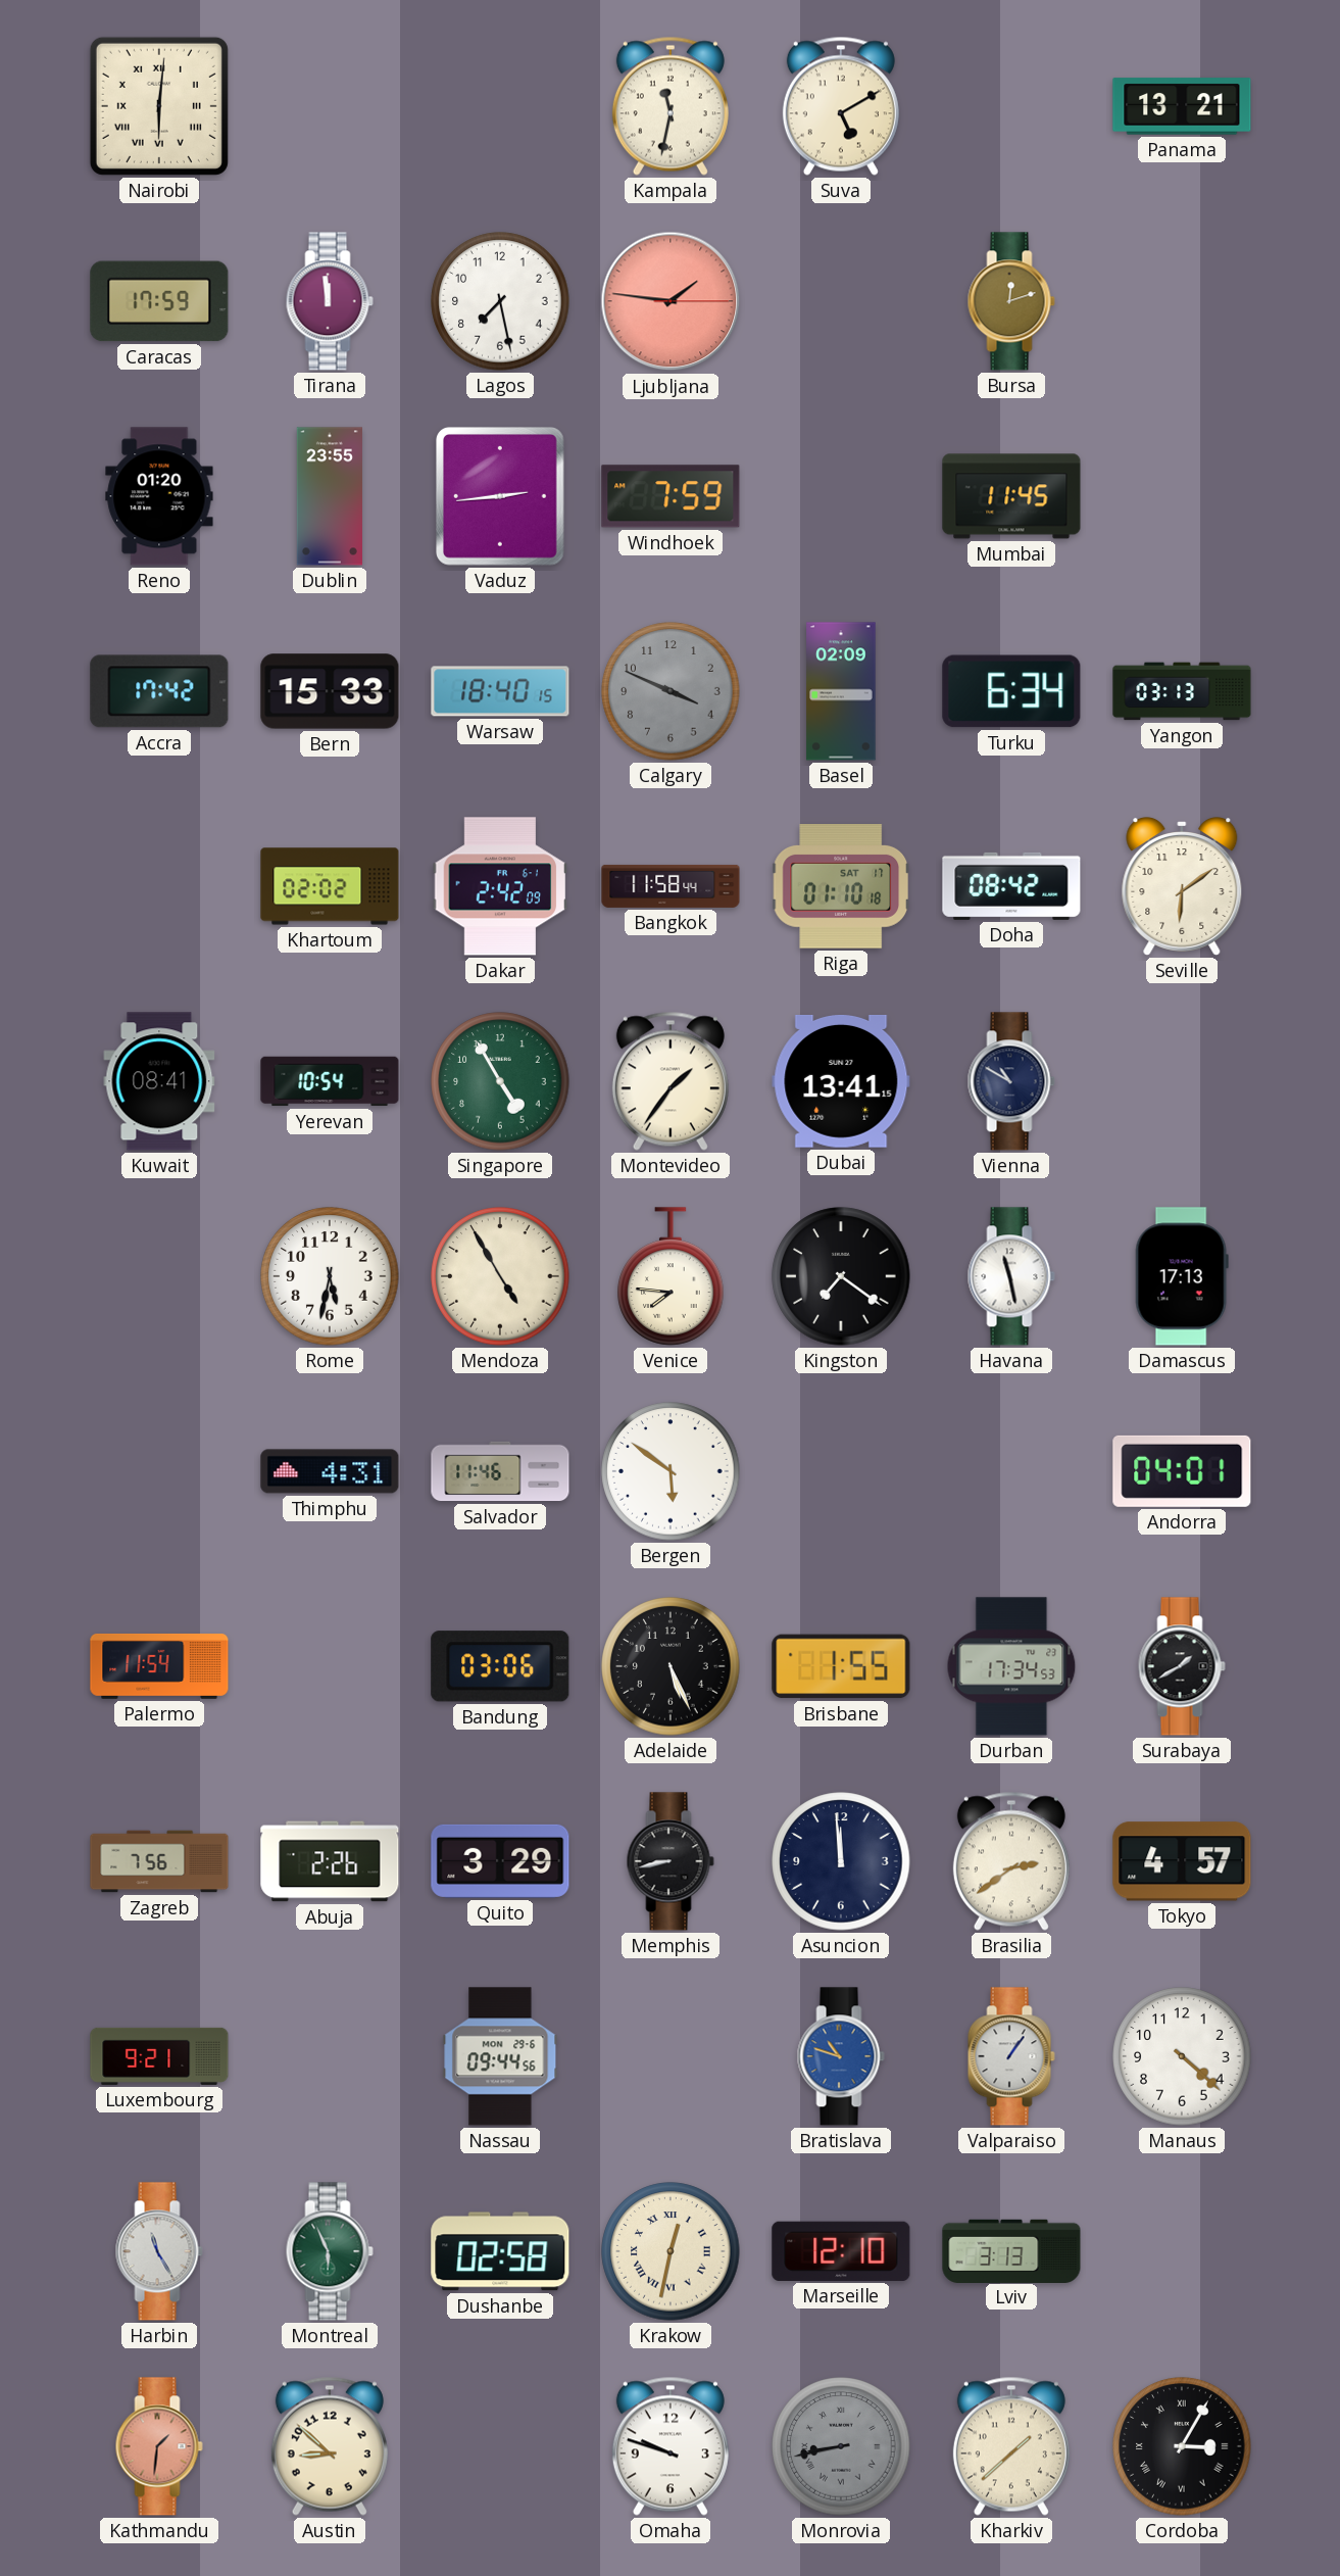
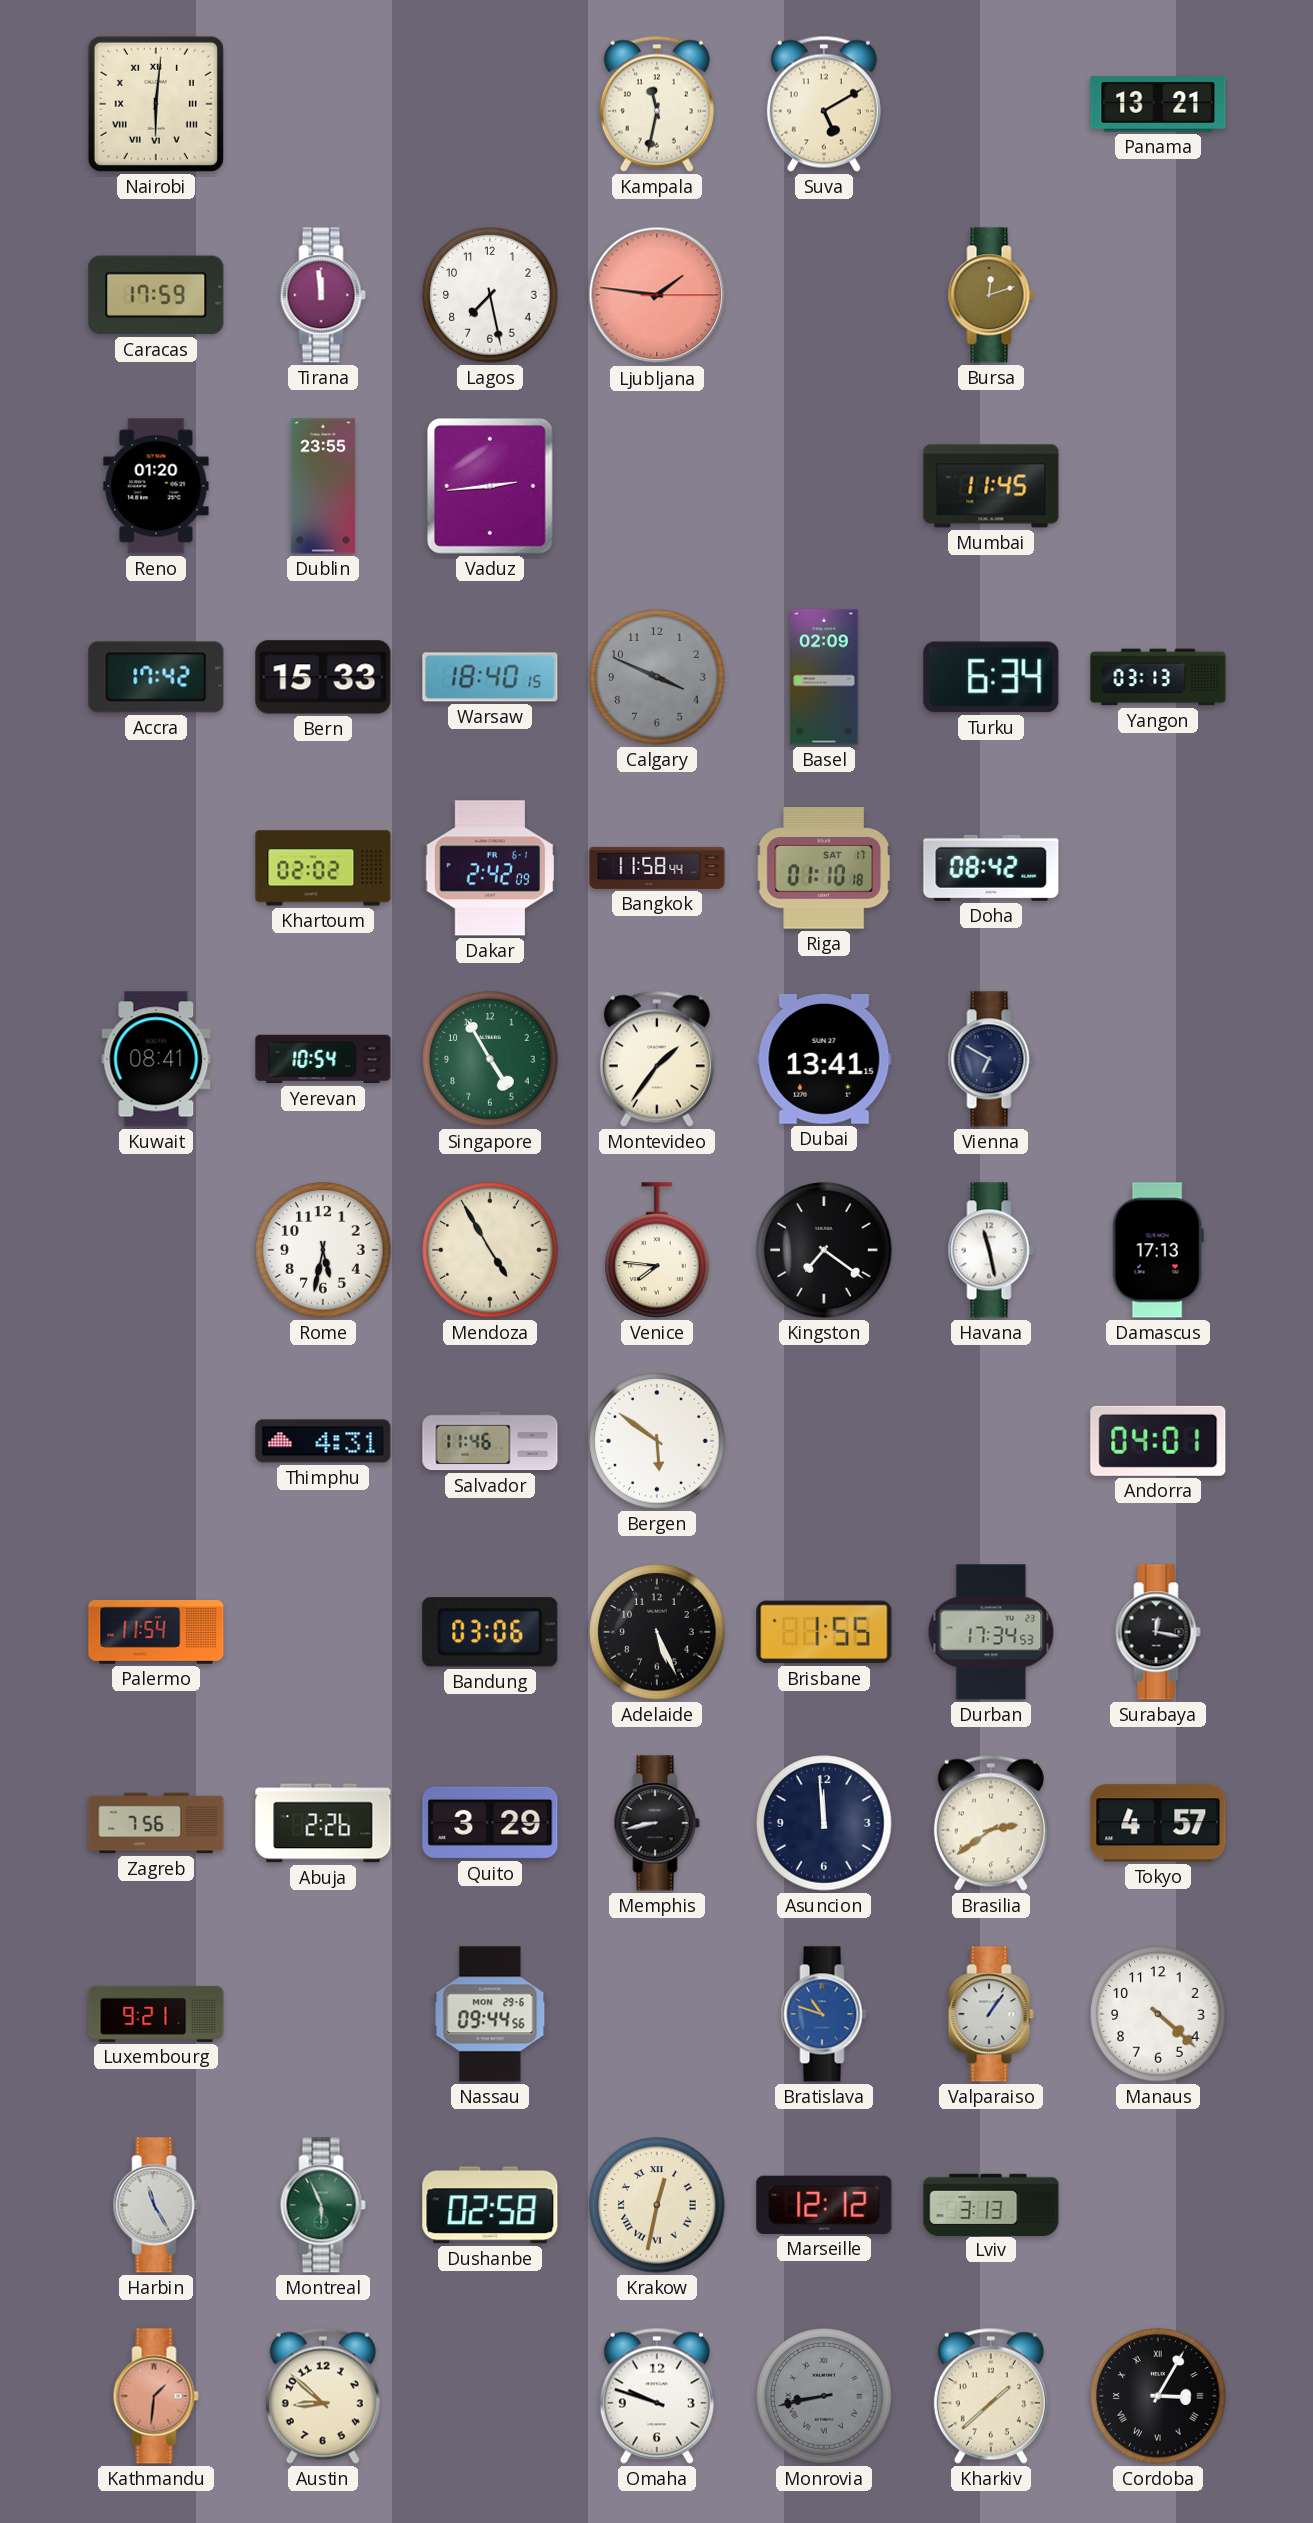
Windhoek: 7:59 -> none (671, 496)
Seville: 6:09 -> none (1182, 887)
Vienna: 10:50 -> 6:50 (991, 1059)
Surabaya: 1:40 -> 12:17 (1158, 1632)
Marseille: 12:10 -> 12:12 (824, 2205)
